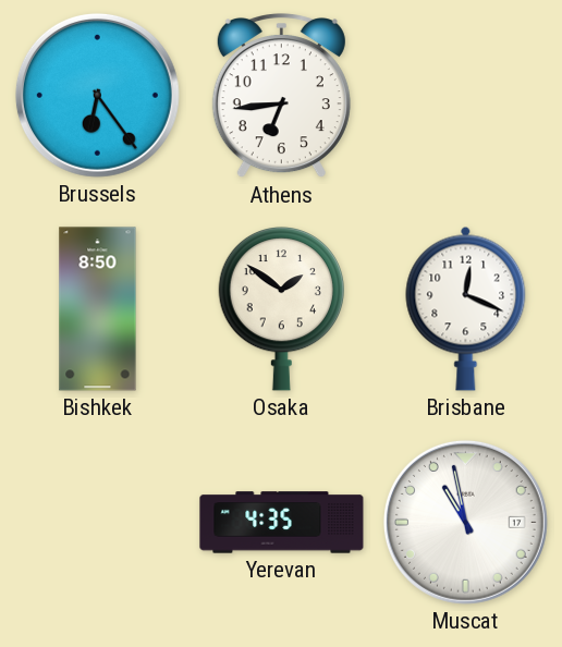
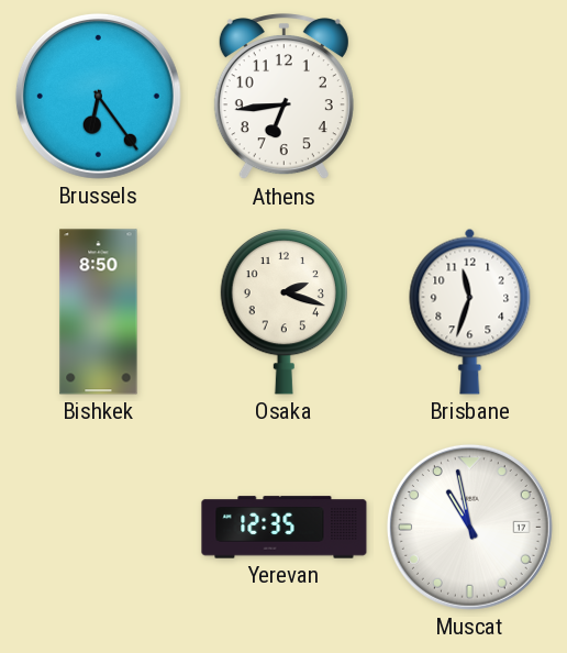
Osaka: 1:51 -> 2:18 (283, 311)
Brisbane: 12:19 -> 11:33 (470, 311)
Yerevan: 4:35 -> 12:35 (285, 528)
